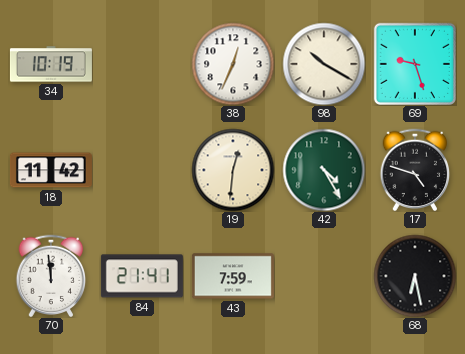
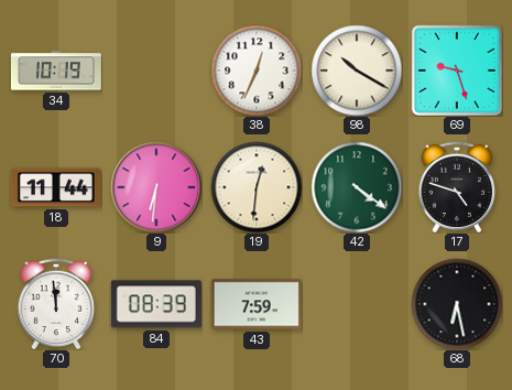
18: 11:42 -> 11:44 (56, 187)
9: none -> 6:31 (156, 187)
42: 4:25 -> 4:21 (357, 187)
84: 21:41 -> 08:39 (156, 304)
